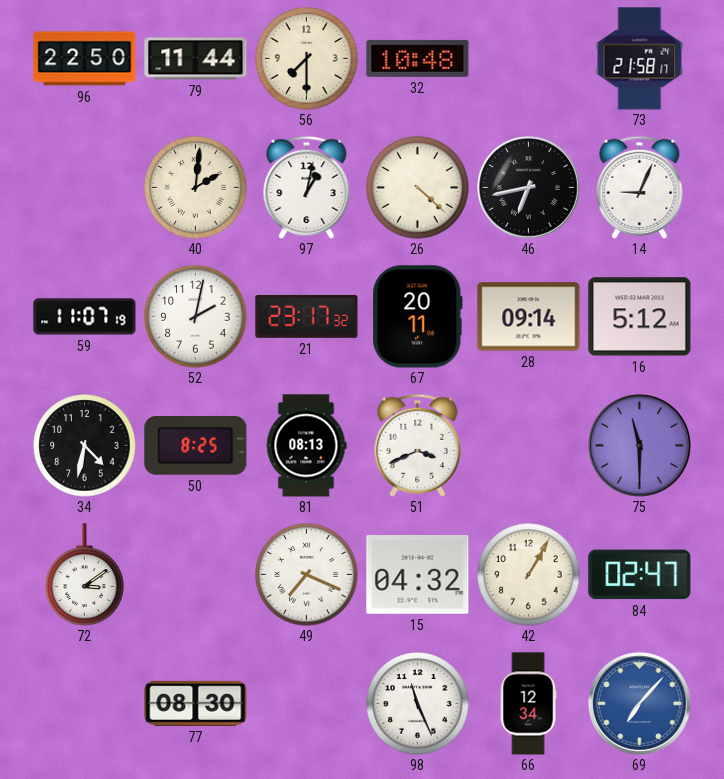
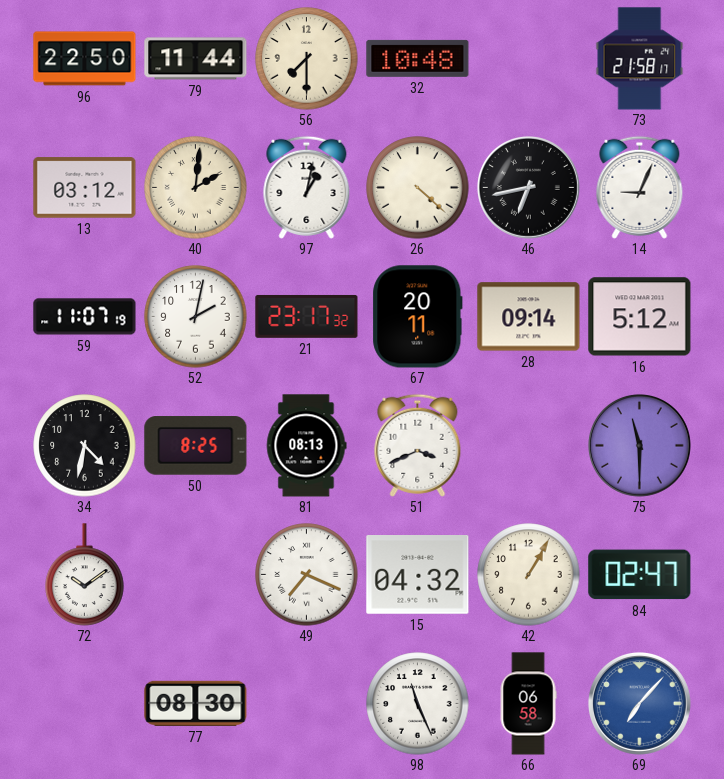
13: none -> 03:12 (85, 188)
72: 3:09 -> 10:09 (85, 575)
66: 12:34 -> 06:58 (528, 704)
